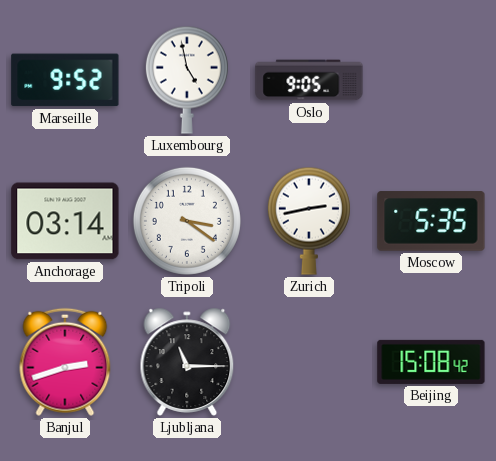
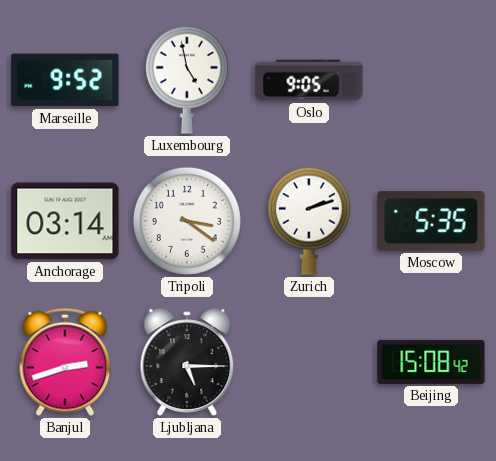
Zurich: 2:43 -> 2:12 (309, 221)
Ljubljana: 11:15 -> 5:15 (187, 362)
